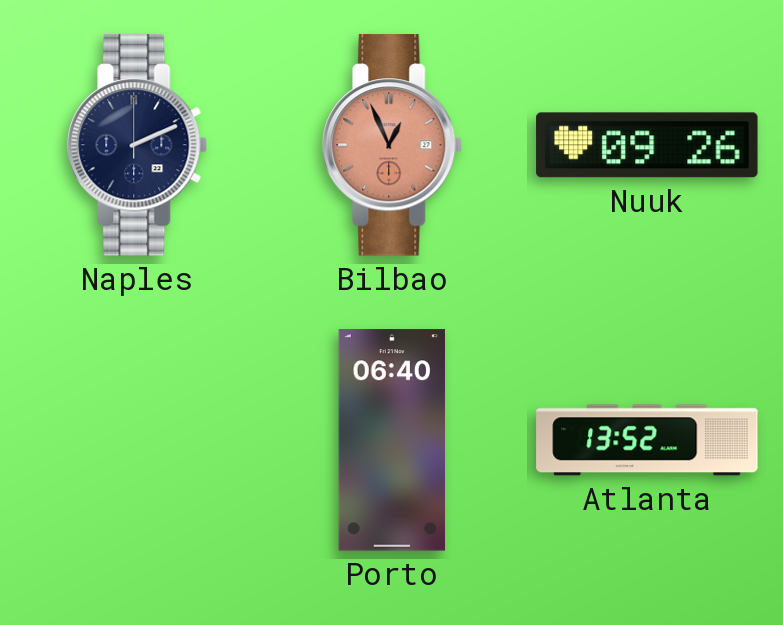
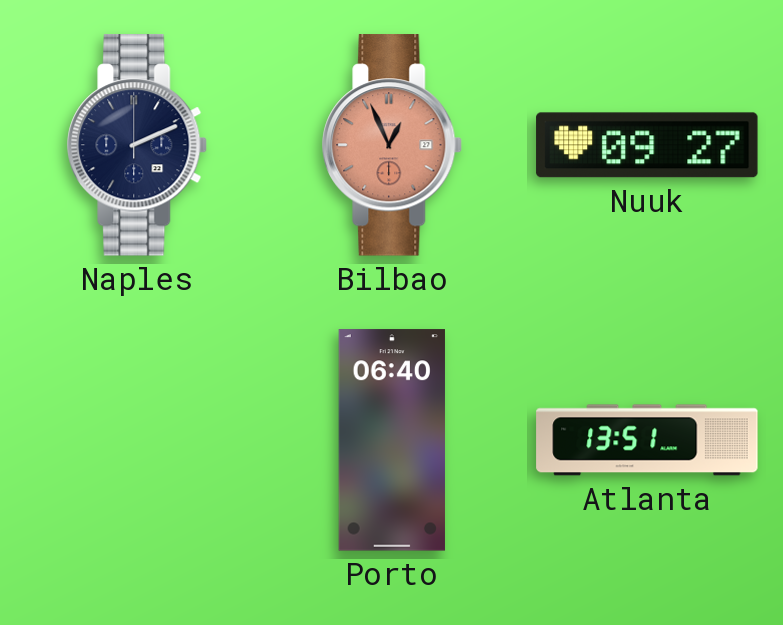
Nuuk: 09:26 -> 09:27 (647, 145)
Atlanta: 13:52 -> 13:51 (647, 440)
